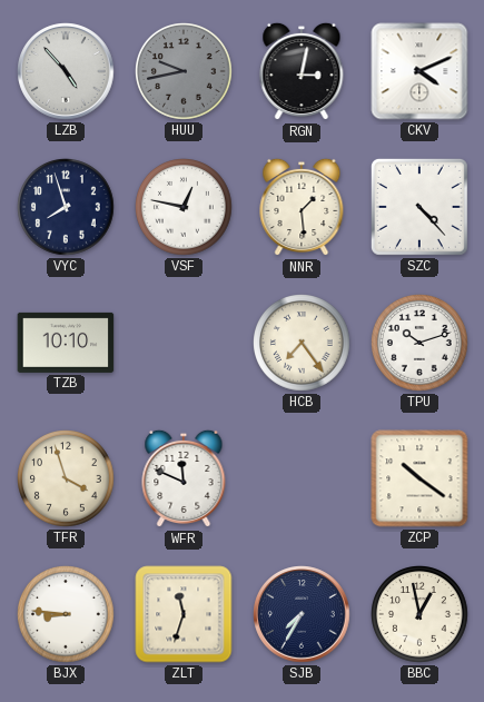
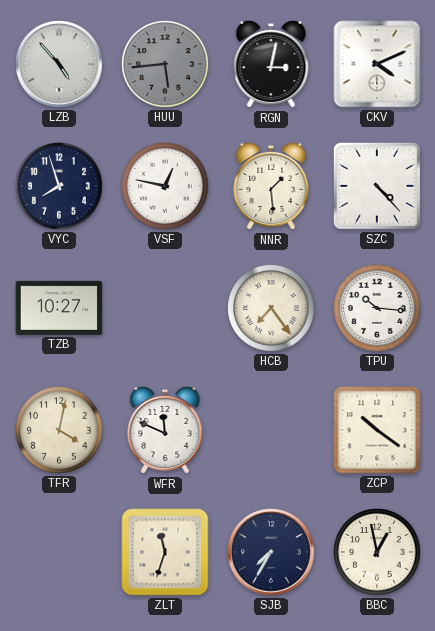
HUU: 9:43 -> 5:44 (166, 65)
TZB: 10:10 -> 10:27 (59, 308)
TPU: 10:12 -> 10:16 (378, 309)
TFR: 3:57 -> 4:02 (60, 431)
BJX: 8:46 -> none (67, 615)
